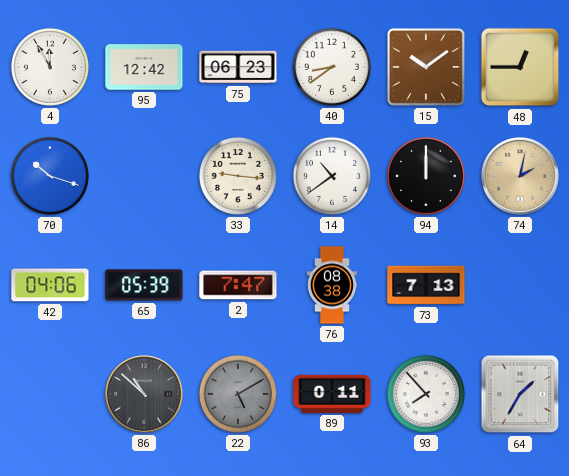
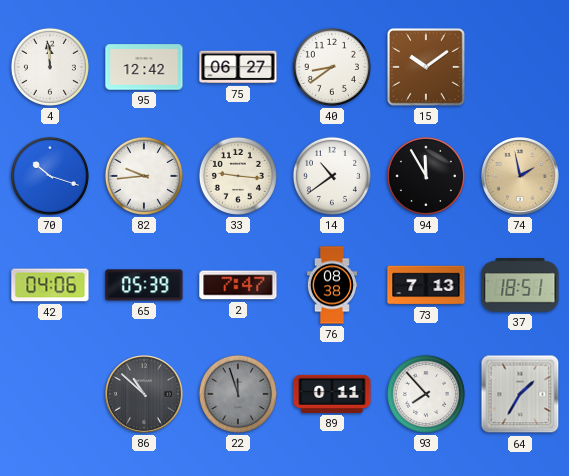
4: 11:55 -> 11:59 (50, 67)
75: 06:23 -> 06:27 (238, 67)
48: 12:45 -> none (520, 67)
82: none -> 9:44 (144, 176)
94: 12:00 -> 11:55 (426, 176)
74: 2:02 -> 1:58 (521, 177)
37: none -> 18:51 (520, 286)
22: 5:10 -> 11:57 (238, 394)
